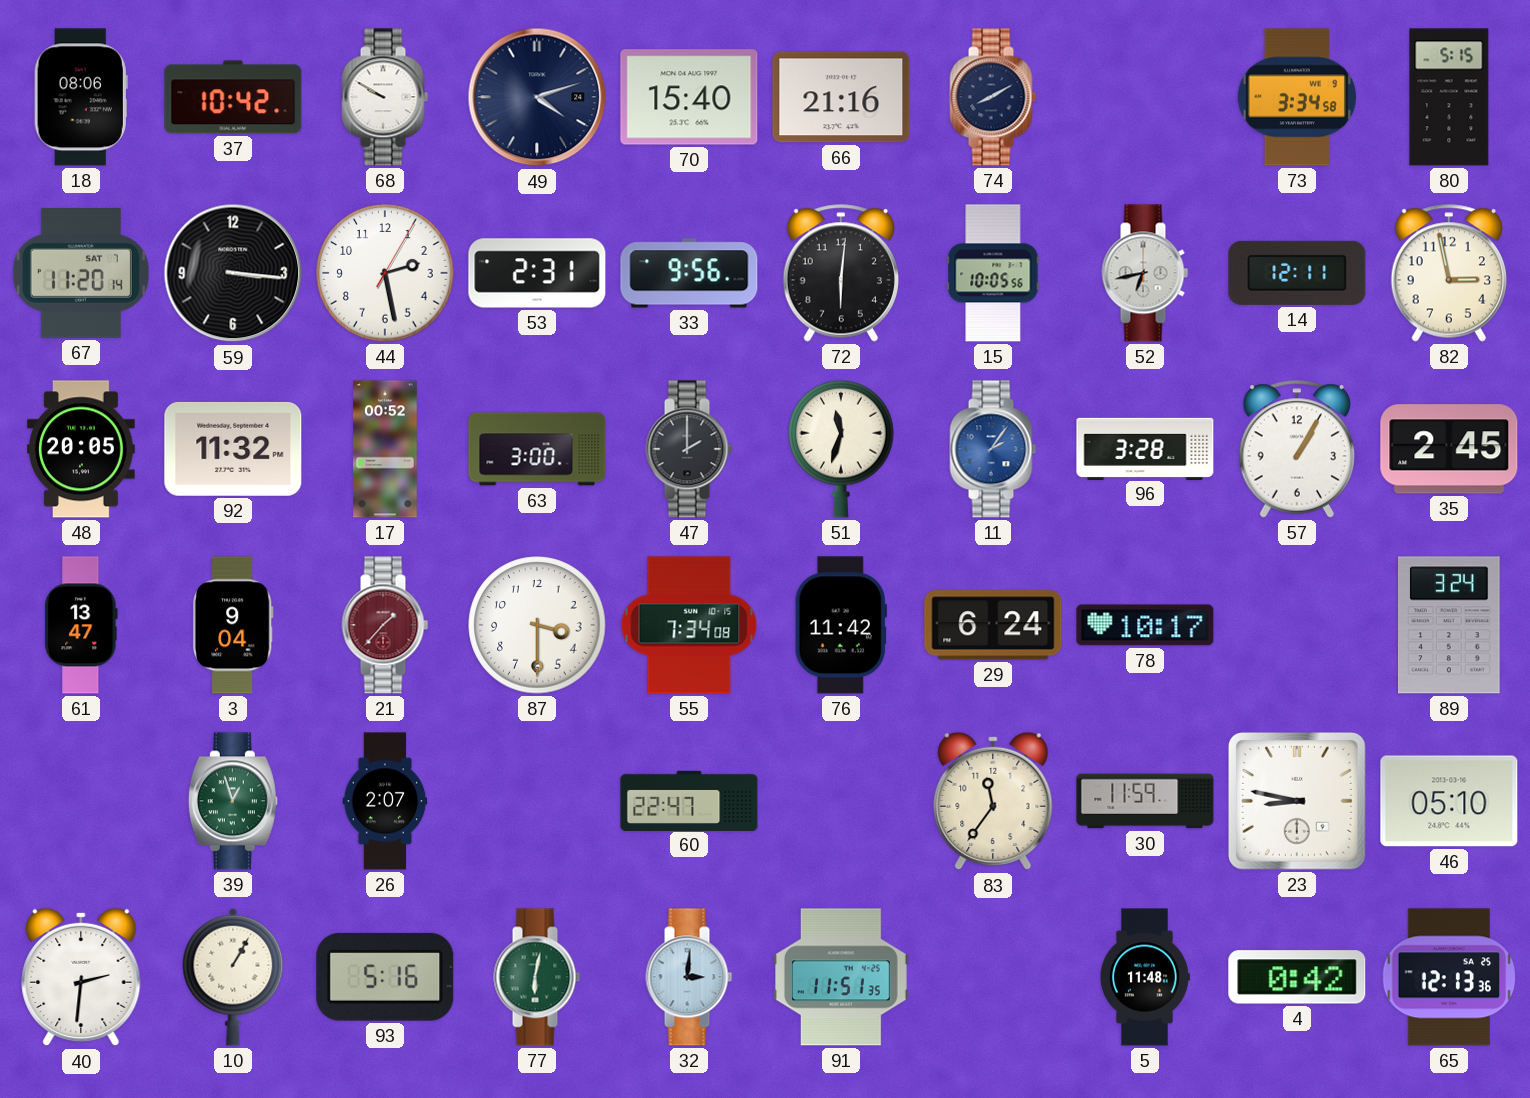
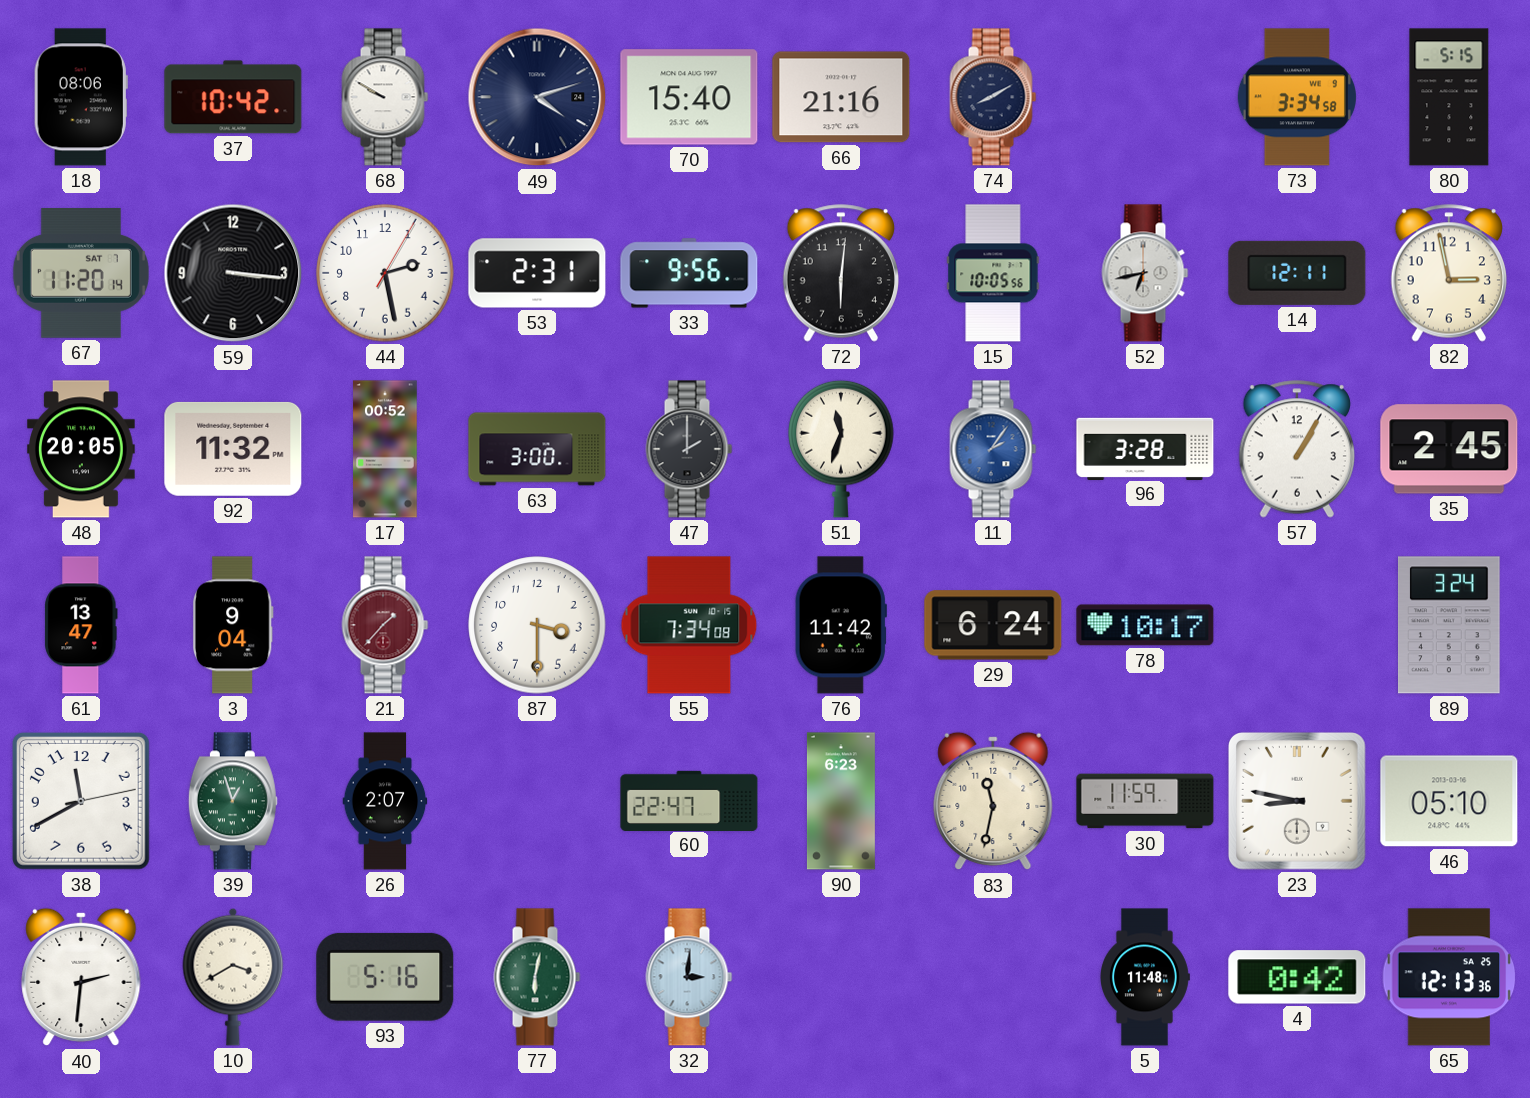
38: none -> 11:40 (81, 801)
90: none -> 6:23 (841, 801)
83: 11:36 -> 11:32 (993, 801)
10: 1:05 -> 3:40 (233, 977)
91: 11:51 -> none (841, 977)
